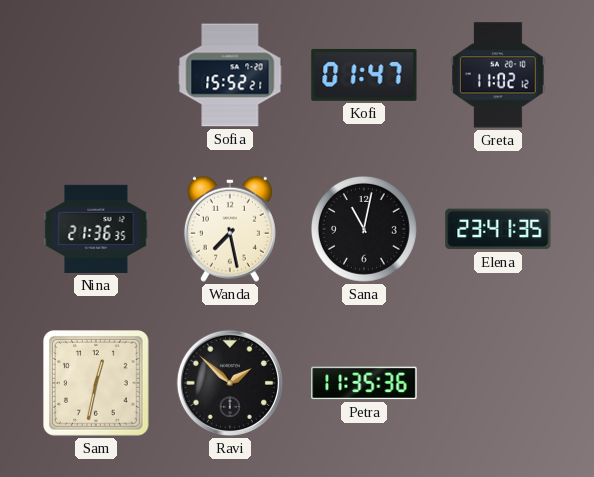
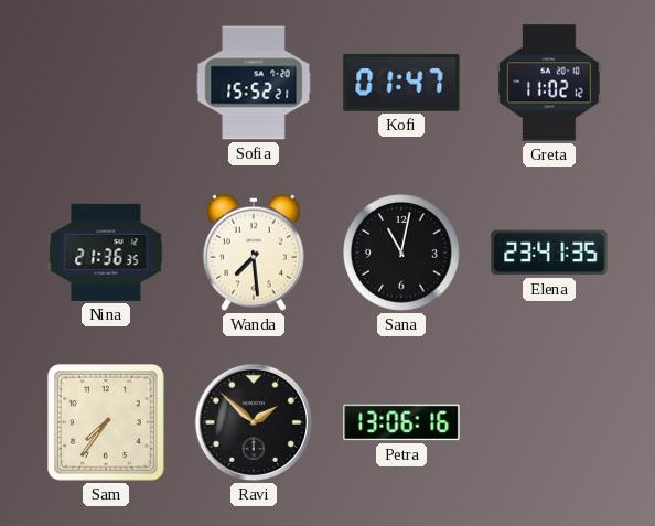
Wanda: 7:28 -> 7:29 (254, 253)
Sam: 12:32 -> 7:36 (107, 423)
Petra: 11:35 -> 13:06 (401, 422)
